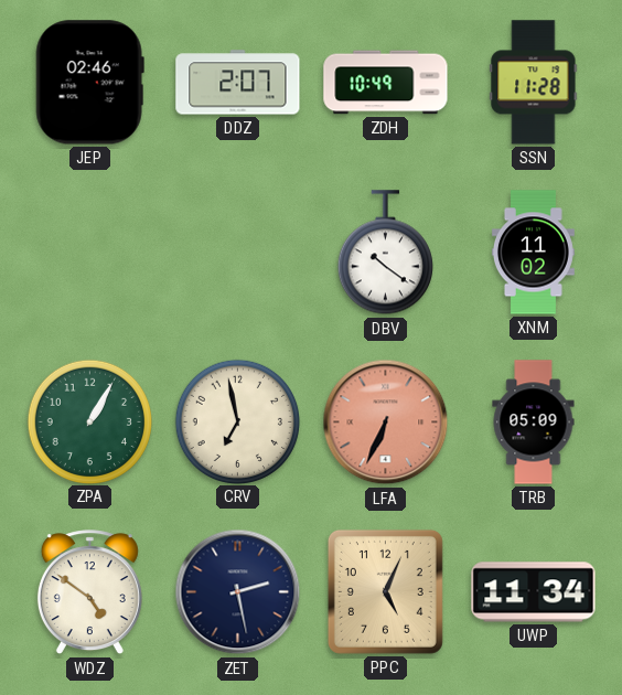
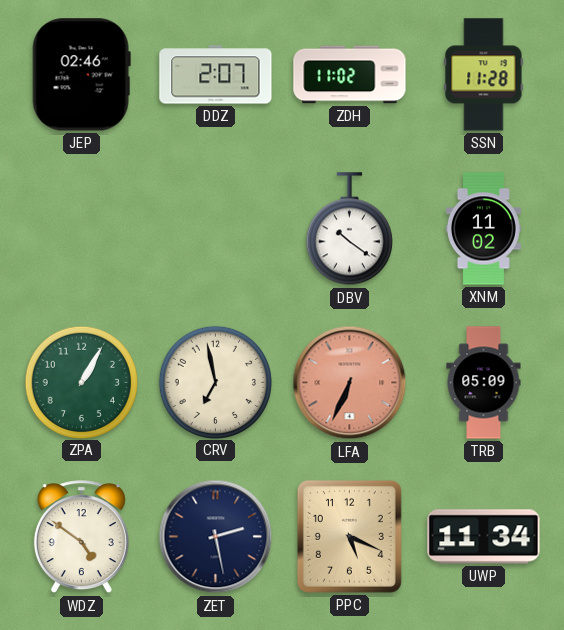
ZDH: 10:49 -> 11:02 (350, 75)
PPC: 5:04 -> 5:19 (349, 536)
